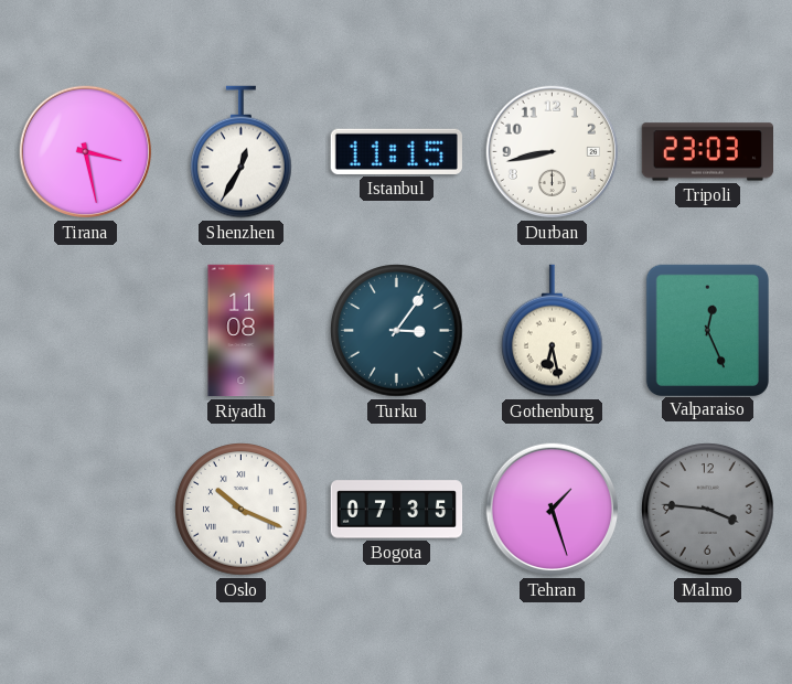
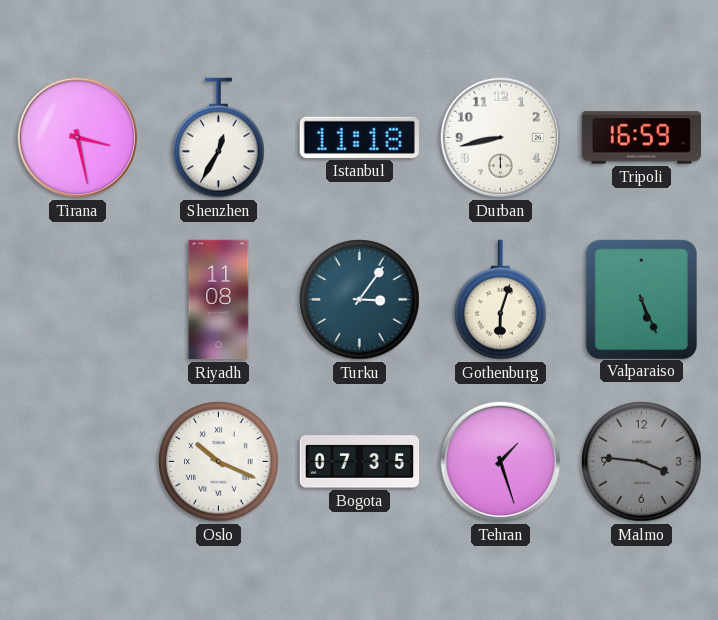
Istanbul: 11:15 -> 11:18 (359, 137)
Tripoli: 23:03 -> 16:59 (641, 138)
Gothenburg: 6:28 -> 6:03 (501, 300)
Valparaiso: 12:26 -> 5:26 (641, 299)
